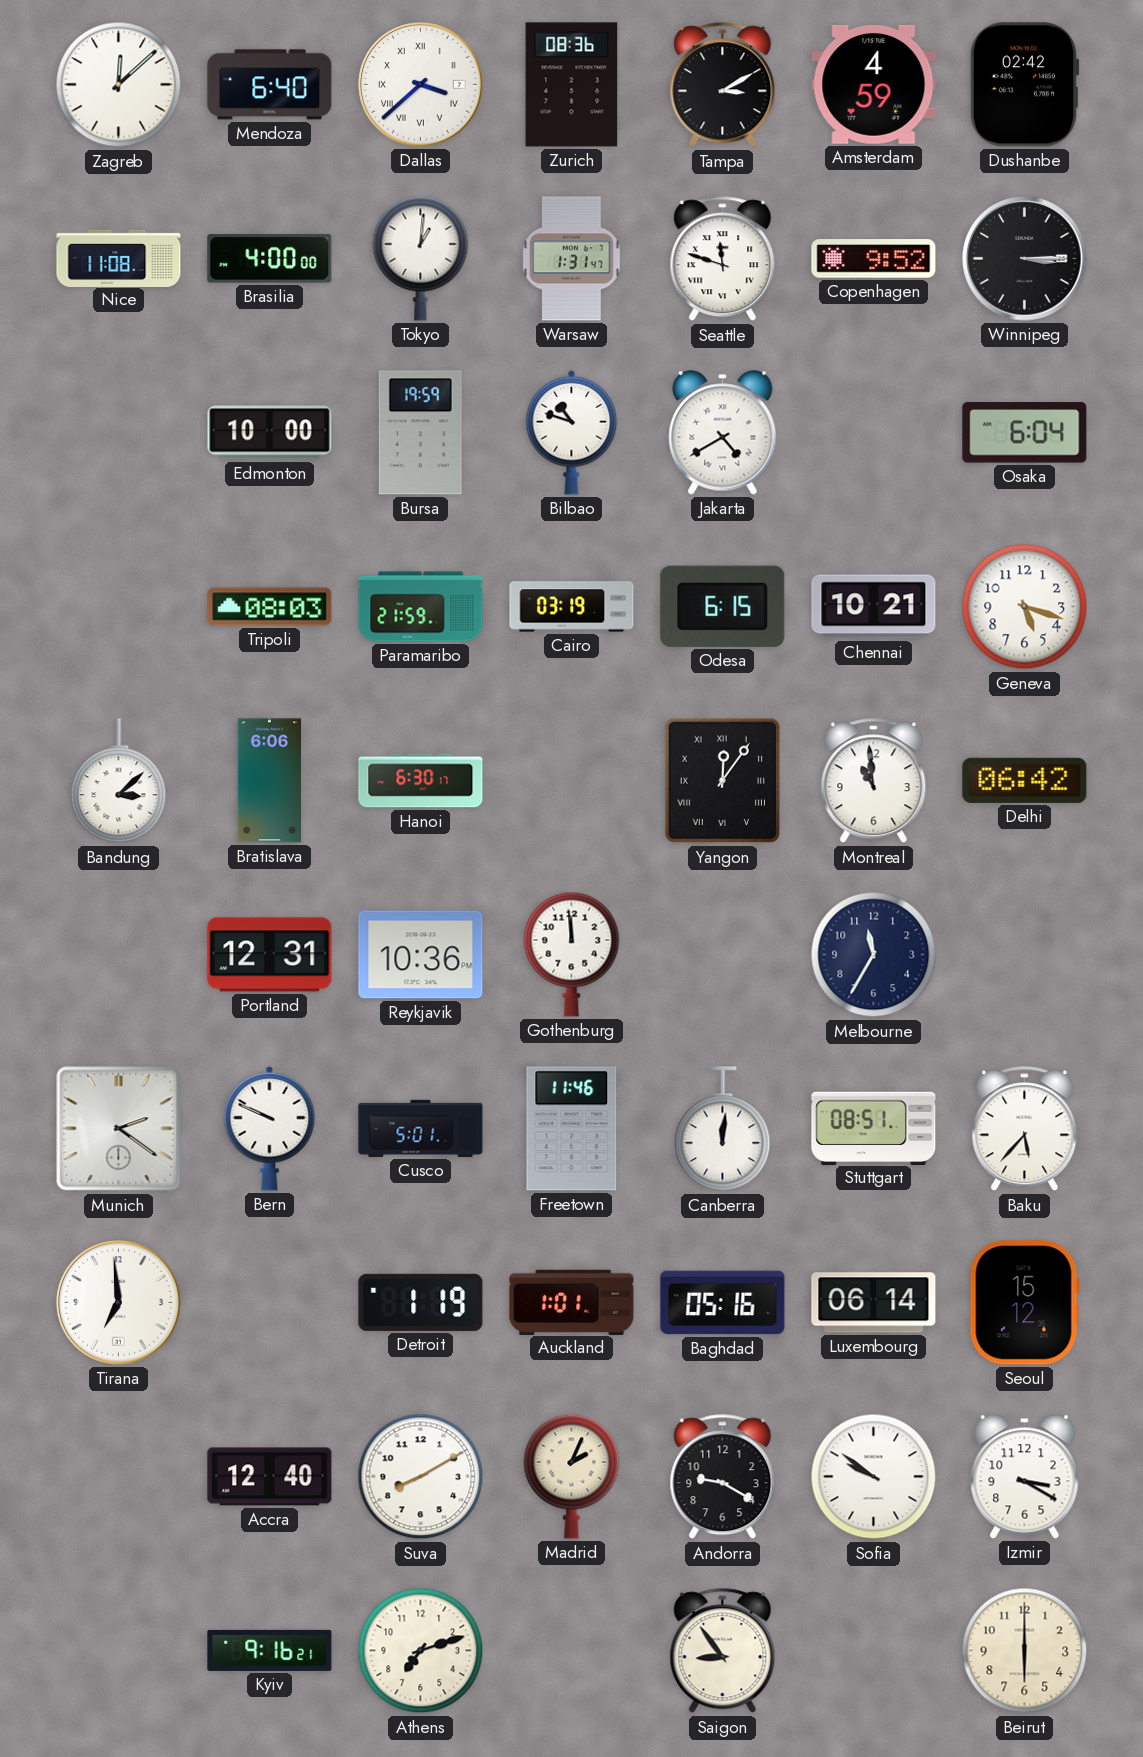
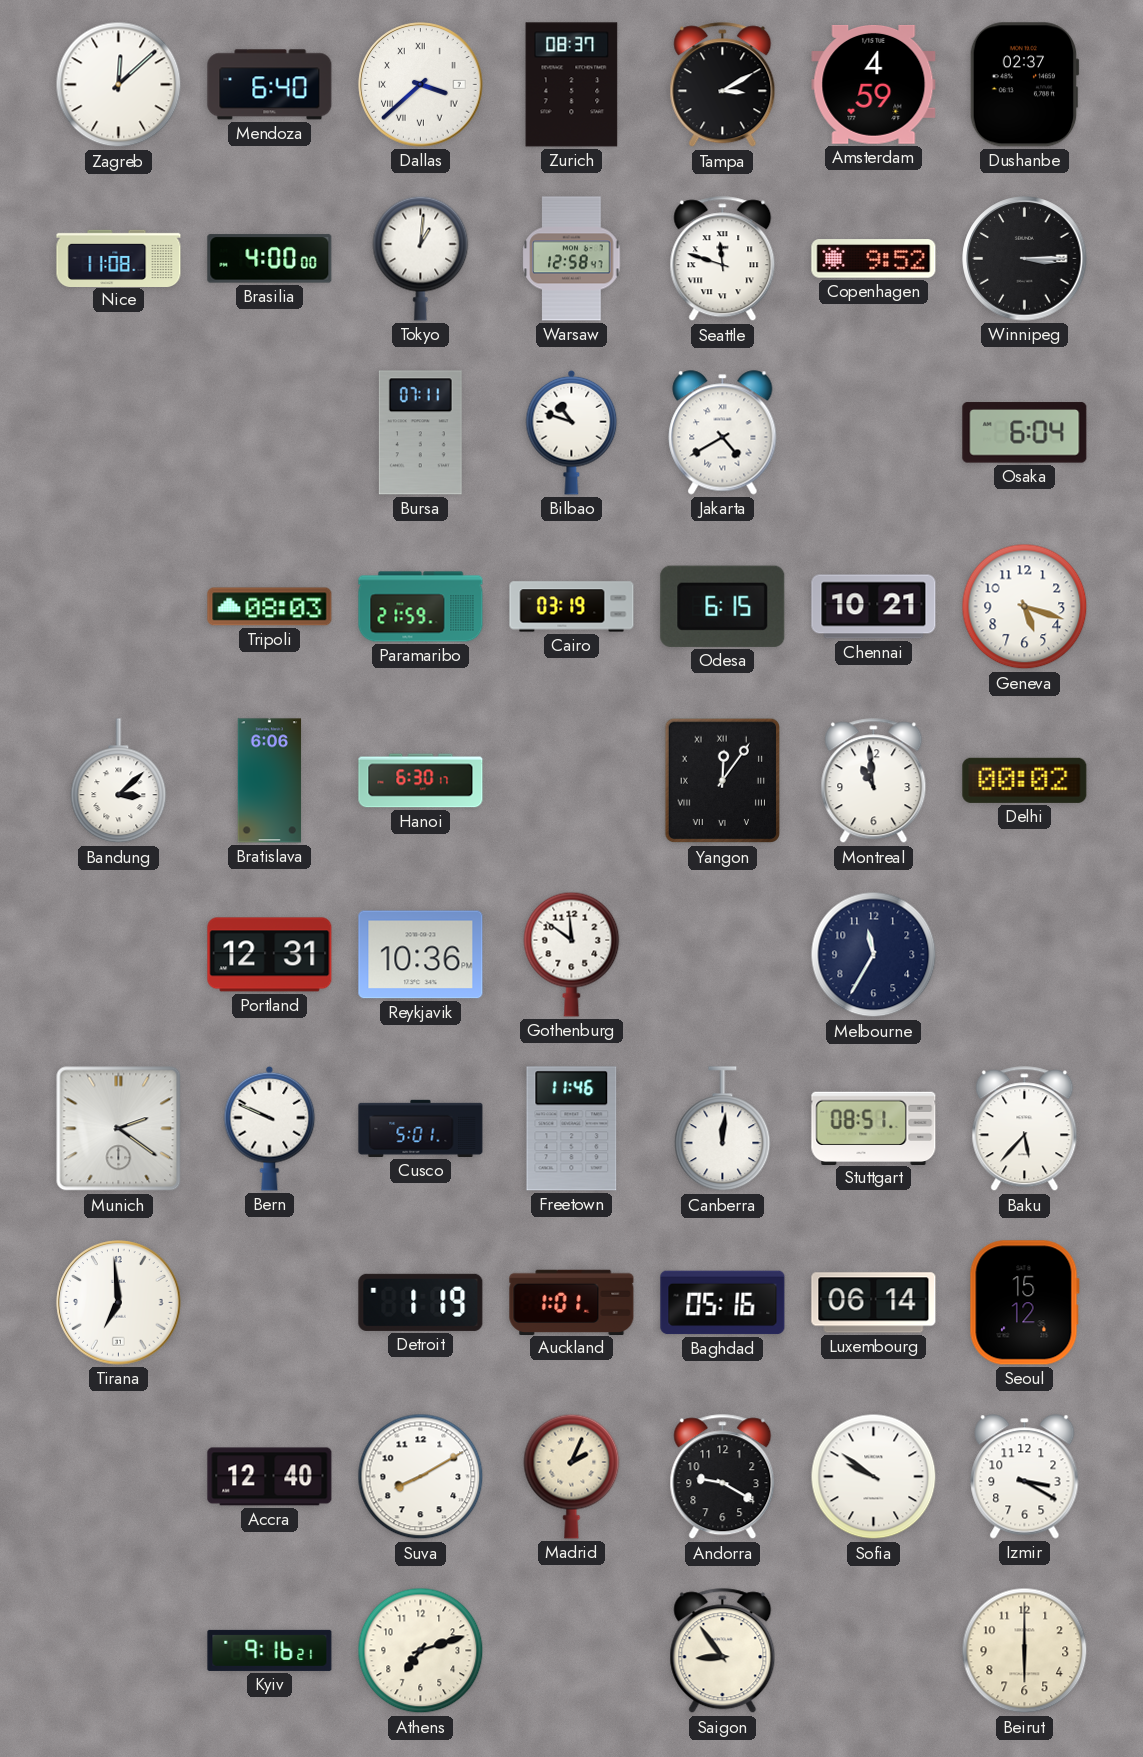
Zurich: 08:36 -> 08:37 (572, 85)
Dushanbe: 02:42 -> 02:37 (1024, 85)
Warsaw: 1:31 -> 12:58 (572, 259)
Edmonton: 10:00 -> none (270, 433)
Bursa: 19:59 -> 07:11 (420, 433)
Delhi: 06:42 -> 00:02 (1025, 780)
Gothenburg: 11:59 -> 11:51 (572, 954)
